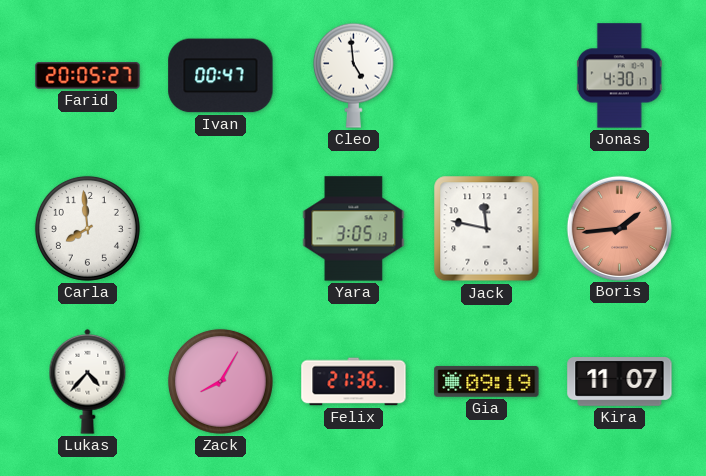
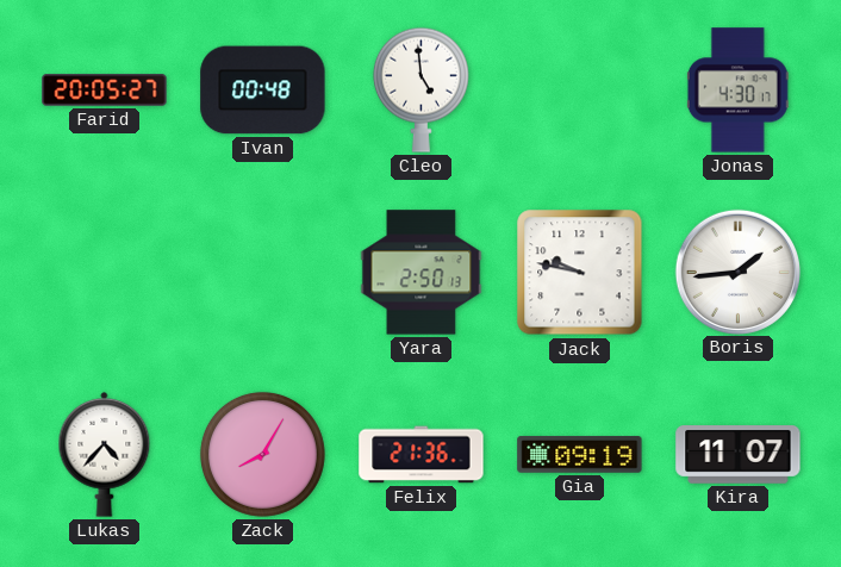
Ivan: 00:47 -> 00:48 (263, 91)
Carla: 7:59 -> none (87, 228)
Yara: 3:05 -> 2:50 (422, 273)
Jack: 11:47 -> 9:47 (580, 273)
Boris dial: salmon -> white (737, 272)
